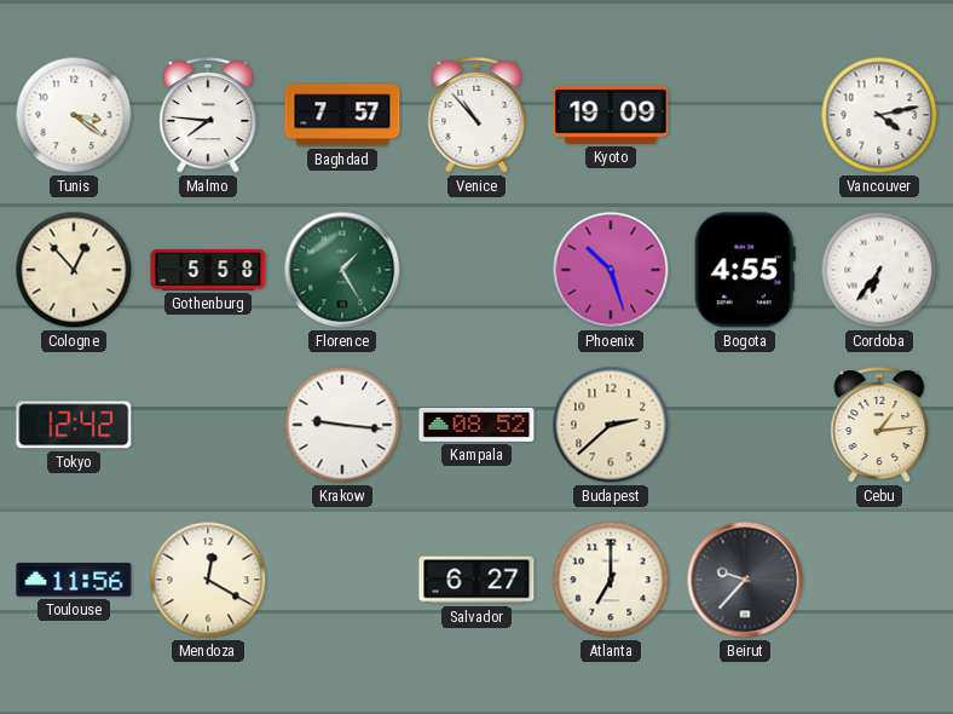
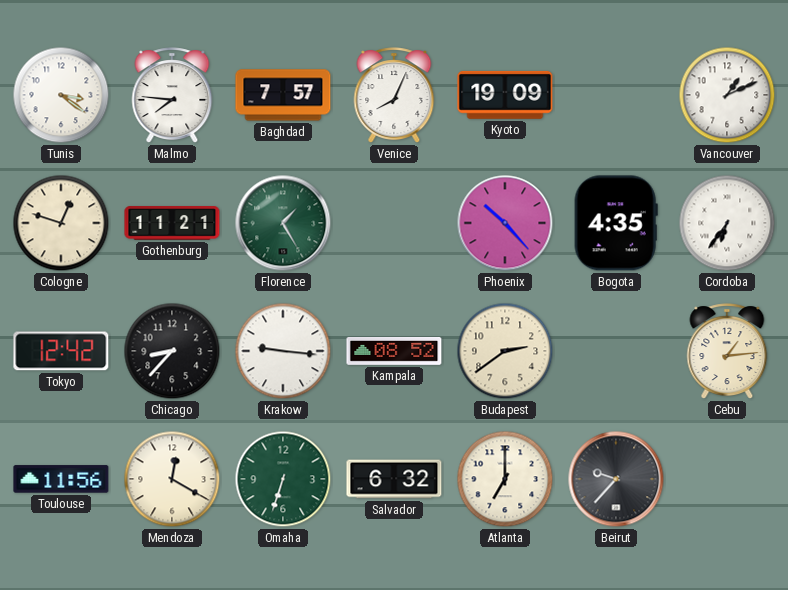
Venice: 10:53 -> 8:04 (394, 95)
Vancouver: 4:13 -> 1:11 (727, 95)
Cologne: 12:53 -> 12:48 (61, 223)
Gothenburg: 5:58 -> 11:21 (172, 223)
Phoenix: 10:27 -> 10:23 (505, 223)
Bogota: 4:55 -> 4:35 (616, 223)
Chicago: none -> 8:37 (172, 351)
Budapest: 2:38 -> 2:39 (505, 351)
Omaha: none -> 6:33 (283, 479)
Salvador: 6:27 -> 6:32 (394, 479)
